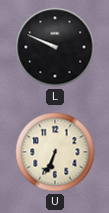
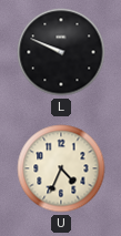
U: 6:34 -> 4:34 (61, 168)
